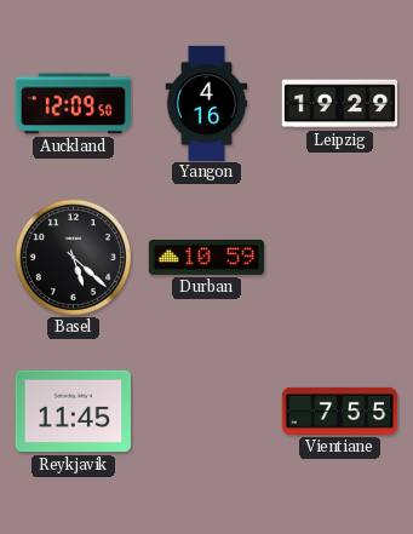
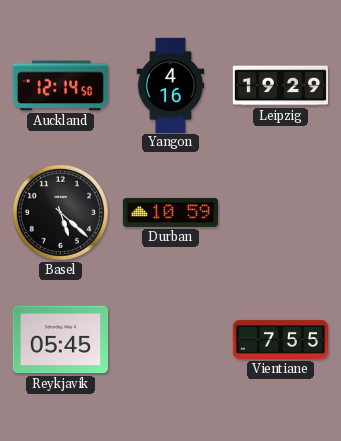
Auckland: 12:09 -> 12:14 (60, 86)
Reykjavik: 11:45 -> 05:45 (60, 340)
